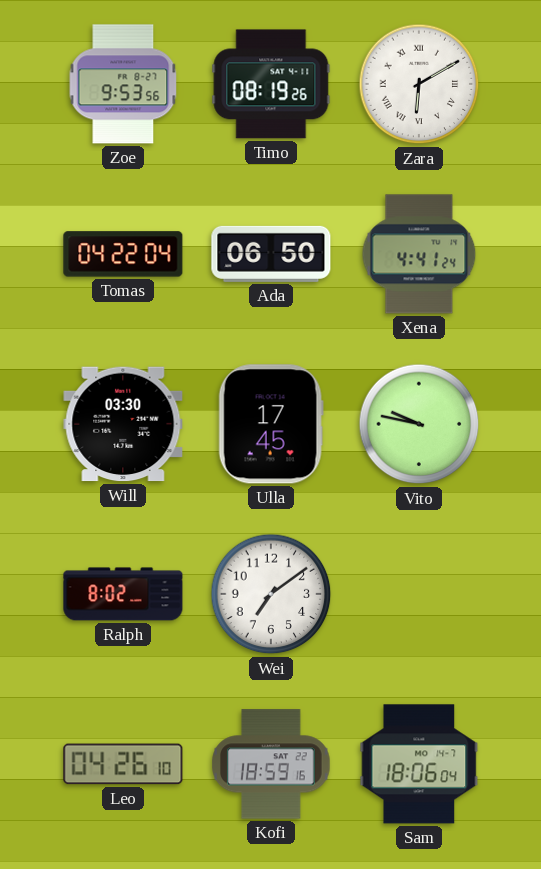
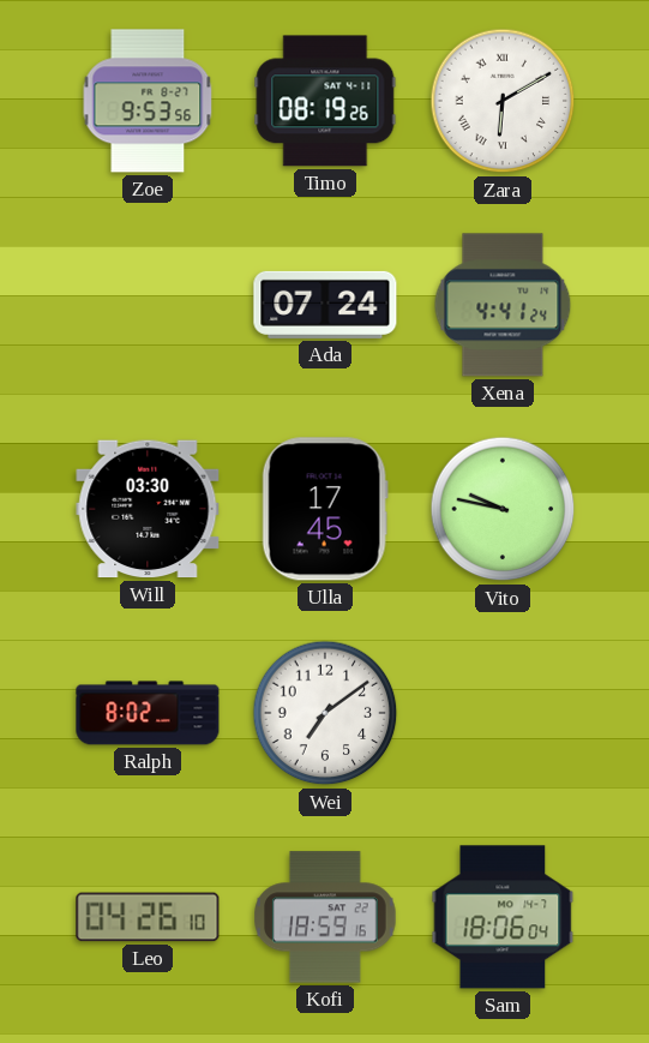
Tomas: 04:22 -> none (123, 254)
Ada: 06:50 -> 07:24 (325, 305)
